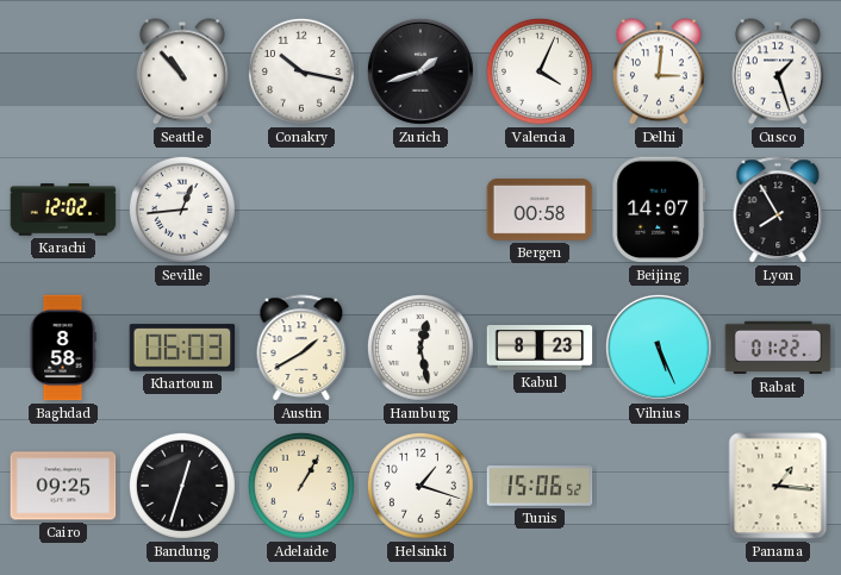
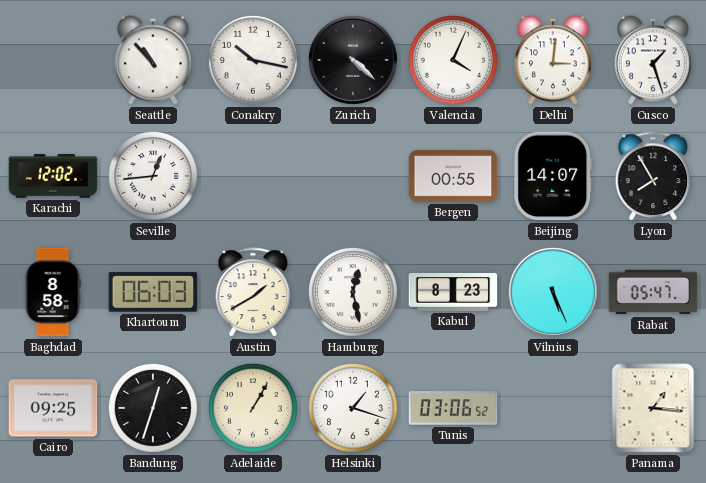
Zurich: 1:42 -> 4:22 (353, 60)
Bergen: 00:58 -> 00:55 (453, 177)
Rabat: 01:22 -> 05:47 (653, 292)
Tunis: 15:06 -> 03:06 (453, 408)
